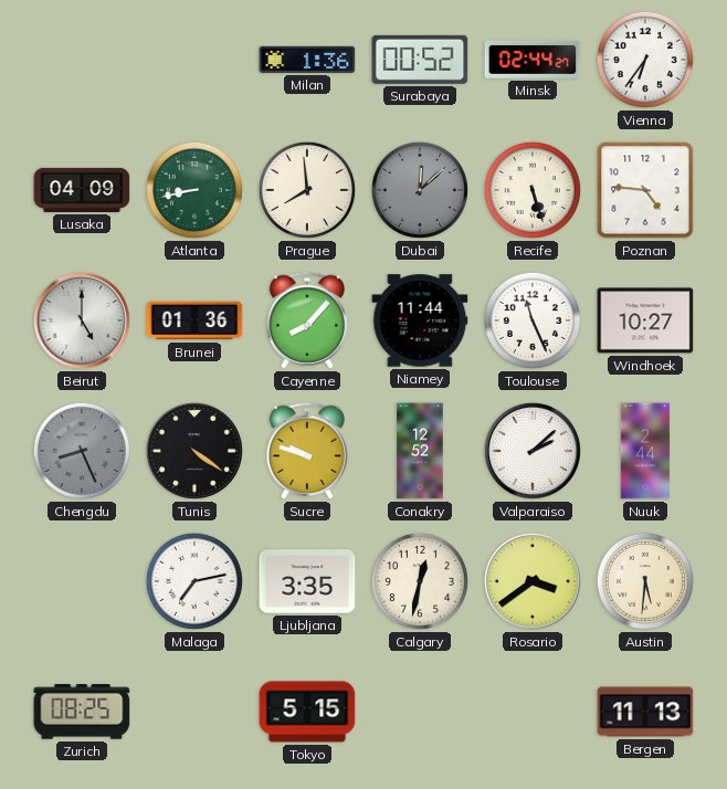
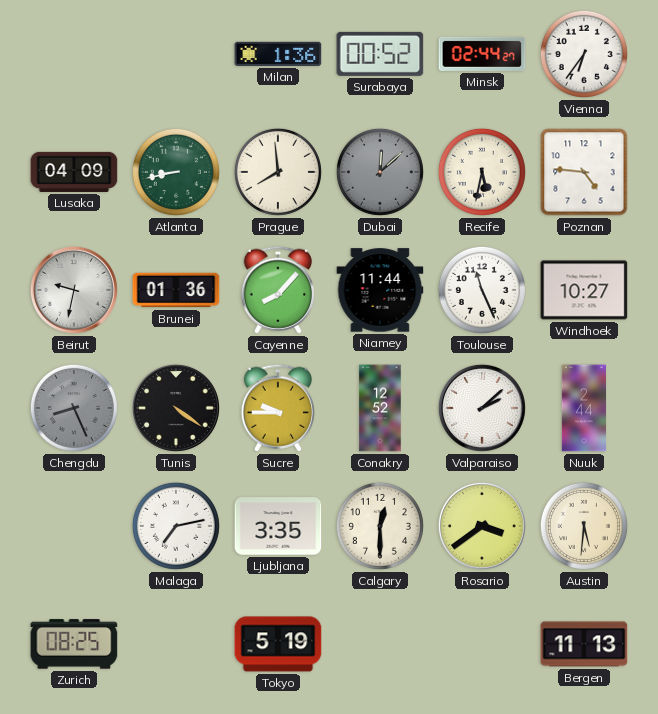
Recife: 5:27 -> 5:32 (482, 172)
Beirut: 5:00 -> 9:32 (74, 290)
Sucre: 9:48 -> 9:45 (277, 408)
Calgary: 12:32 -> 12:30 (380, 526)
Tokyo: 5:15 -> 5:19 (278, 644)
